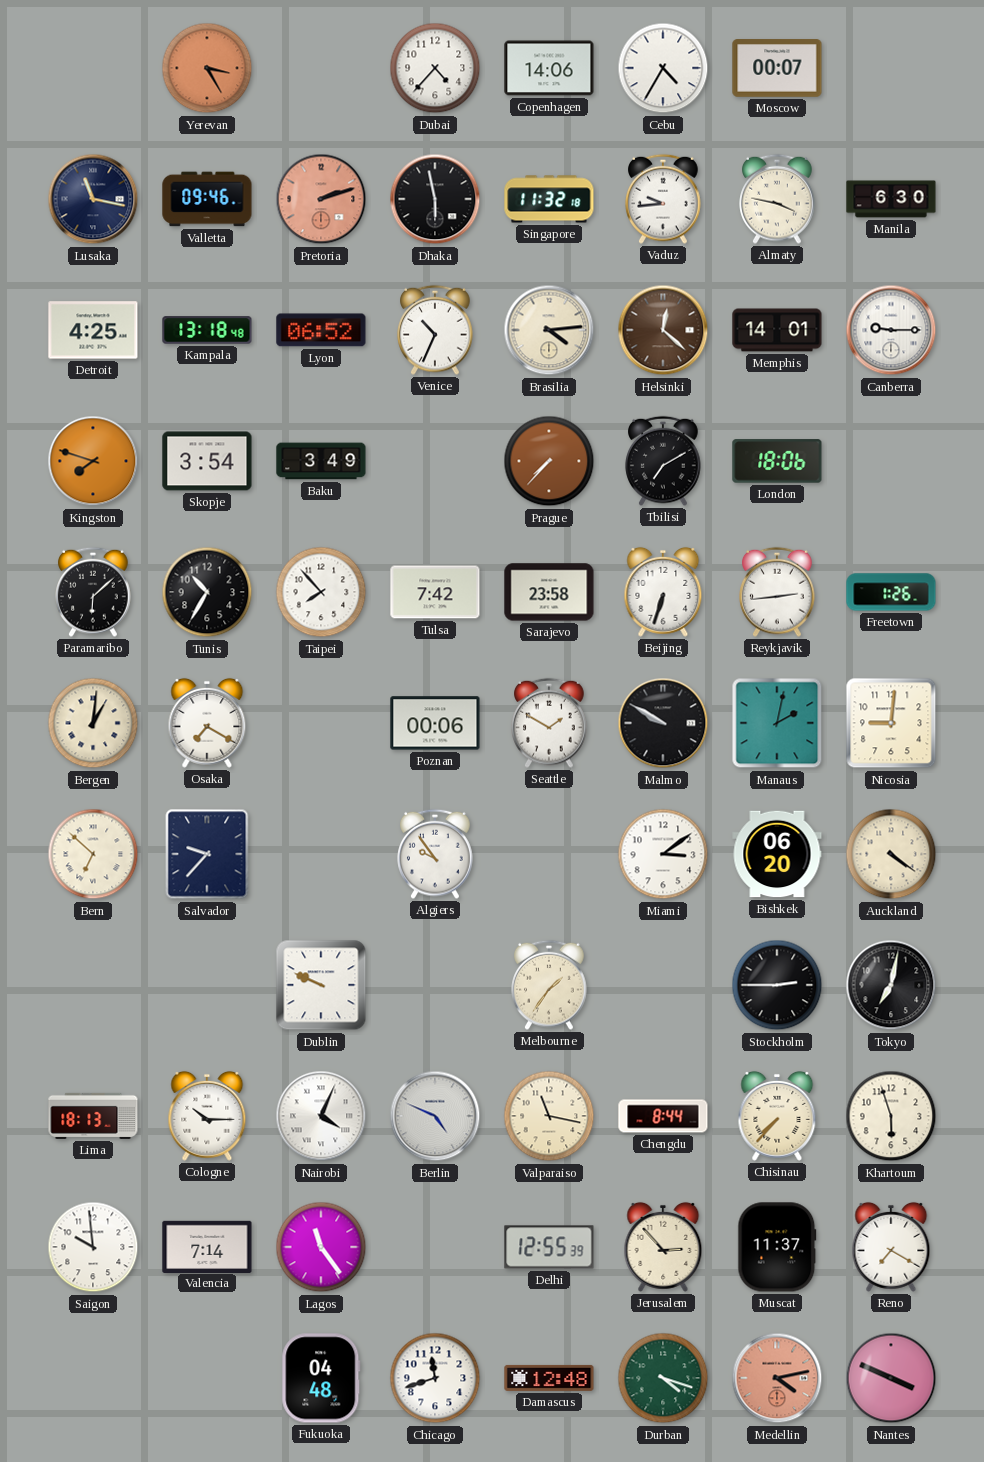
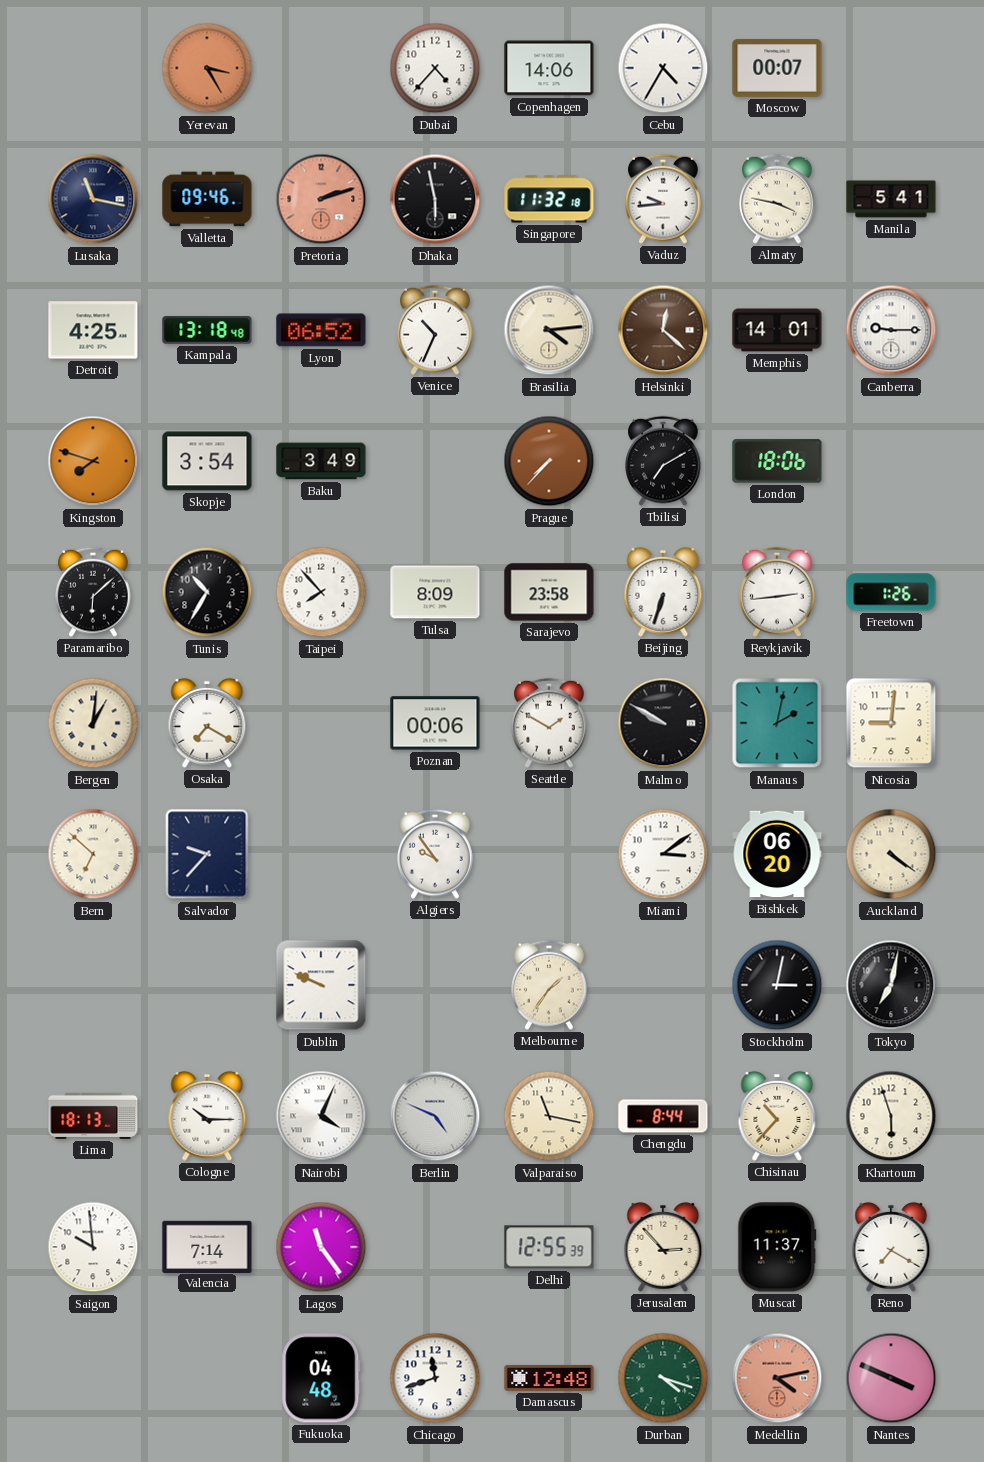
Manila: 6:30 -> 5:41 (891, 199)
Tulsa: 7:42 -> 8:09 (435, 592)
Stockholm: 2:45 -> 3:02 (777, 985)
Chisinau: 7:37 -> 10:37 (777, 1116)
